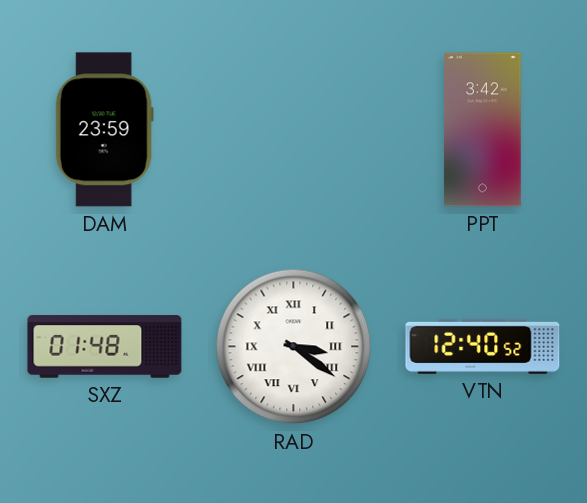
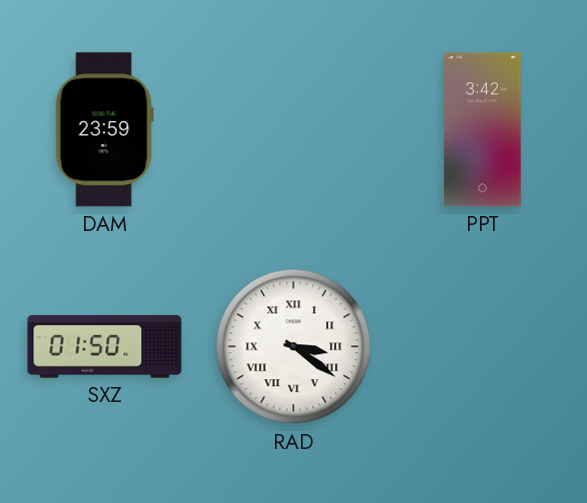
SXZ: 01:48 -> 01:50 (105, 347)
VTN: 12:40 -> none (483, 346)
